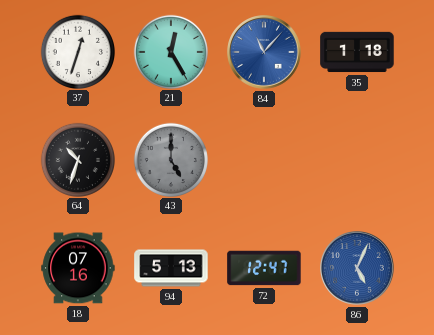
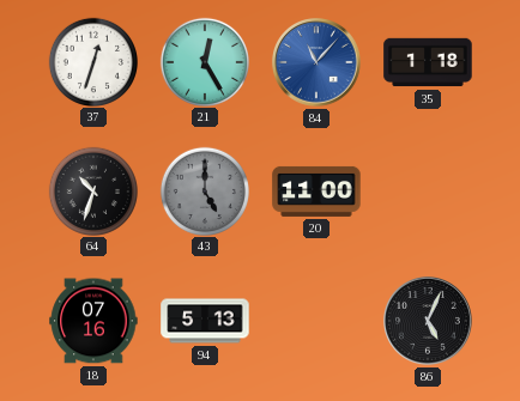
20: none -> 11:00 (316, 192)
72: 12:47 -> none (264, 268)
86 dial: blue -> black (428, 321)
